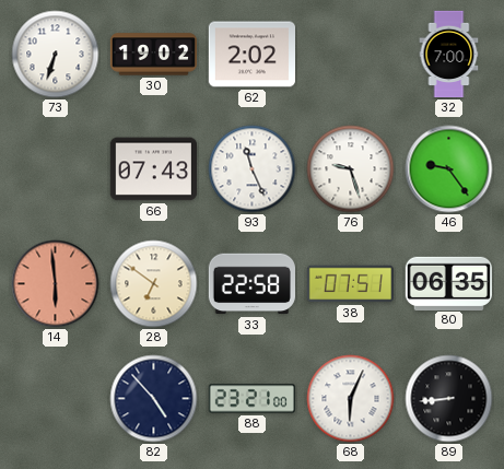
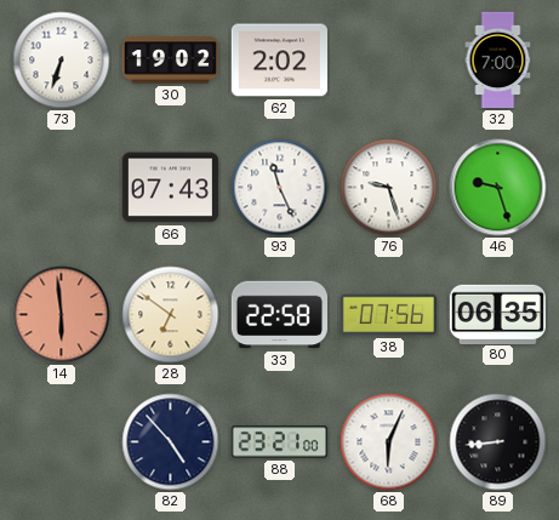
46: 9:24 -> 9:27 (498, 188)
38: 07:51 -> 07:56 (388, 315)
